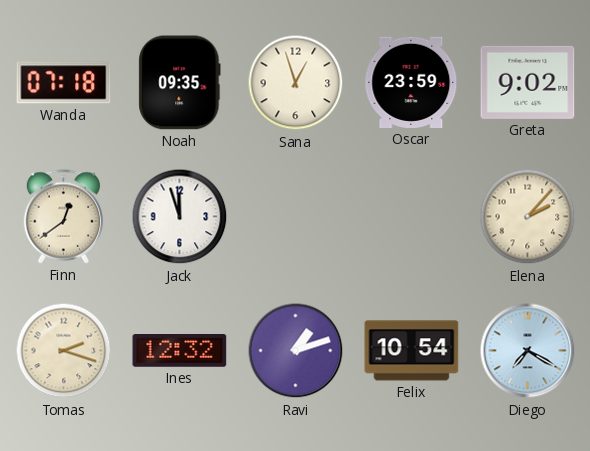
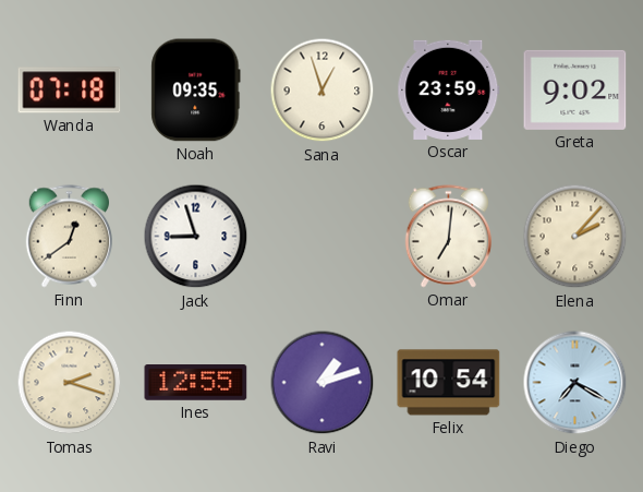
Jack: 11:57 -> 8:57 (196, 237)
Omar: none -> 7:01 (448, 237)
Ines: 12:32 -> 12:55 (196, 383)
